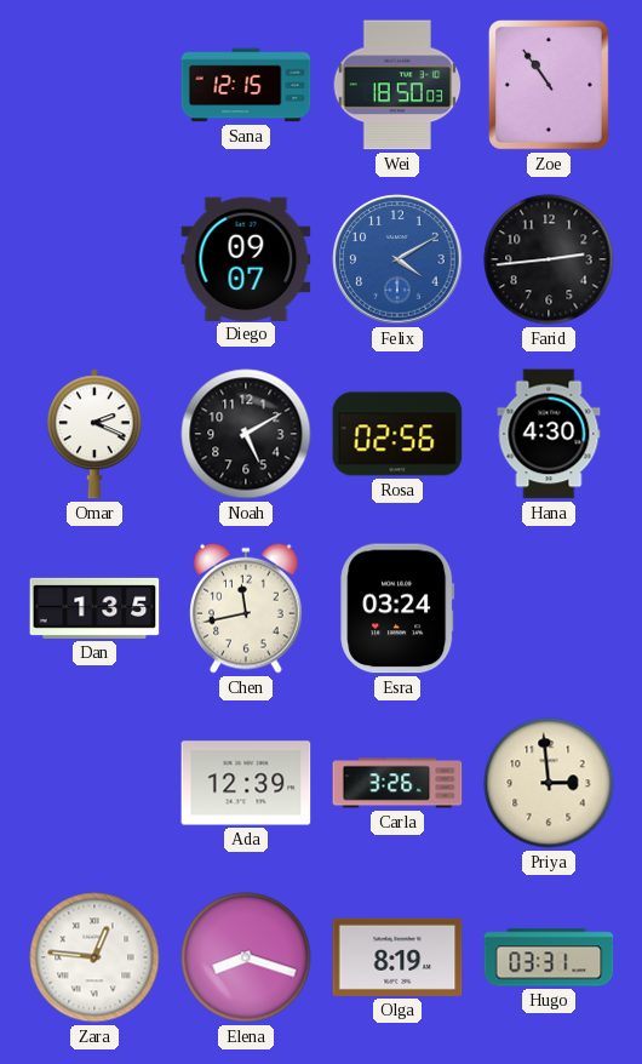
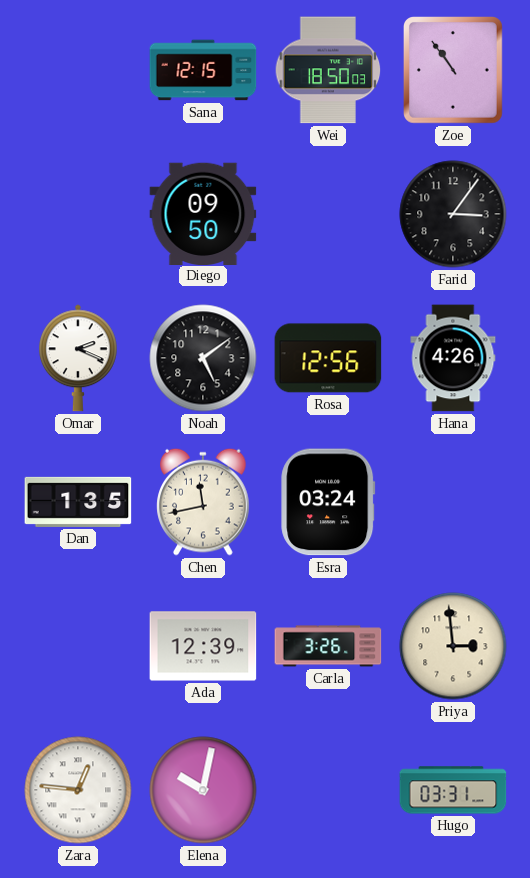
Diego: 09:07 -> 09:50 (203, 213)
Felix: 4:10 -> none (397, 259)
Farid: 2:44 -> 3:06 (453, 214)
Noah: 5:10 -> 5:09 (203, 358)
Rosa: 02:56 -> 12:56 (328, 358)
Hana: 4:30 -> 4:26 (453, 358)
Elena: 8:18 -> 10:02 (203, 790)
Olga: 8:19 -> none (397, 957)
